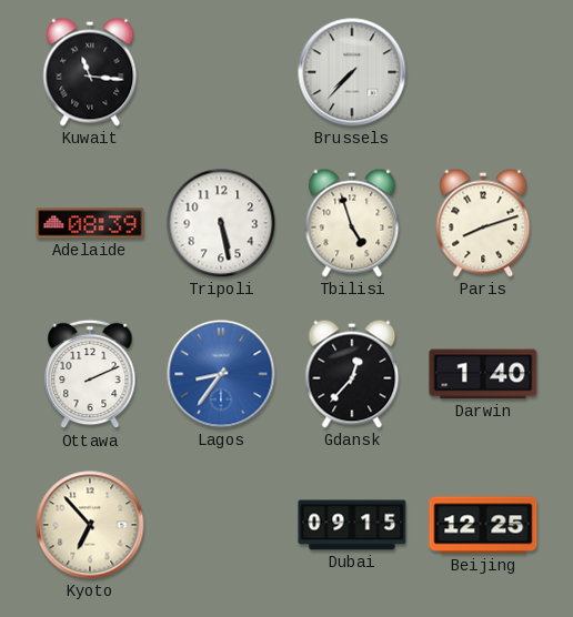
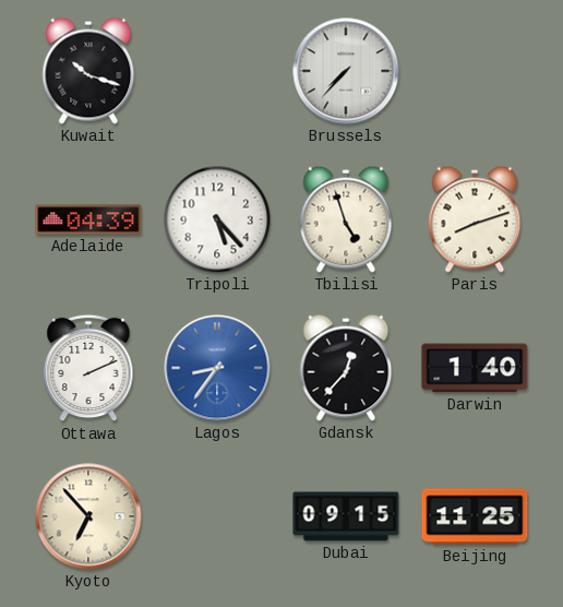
Kuwait: 11:16 -> 10:18 (88, 71)
Adelaide: 08:39 -> 04:39 (88, 219)
Tripoli: 5:28 -> 5:23 (217, 219)
Beijing: 12:25 -> 11:25 (475, 516)
